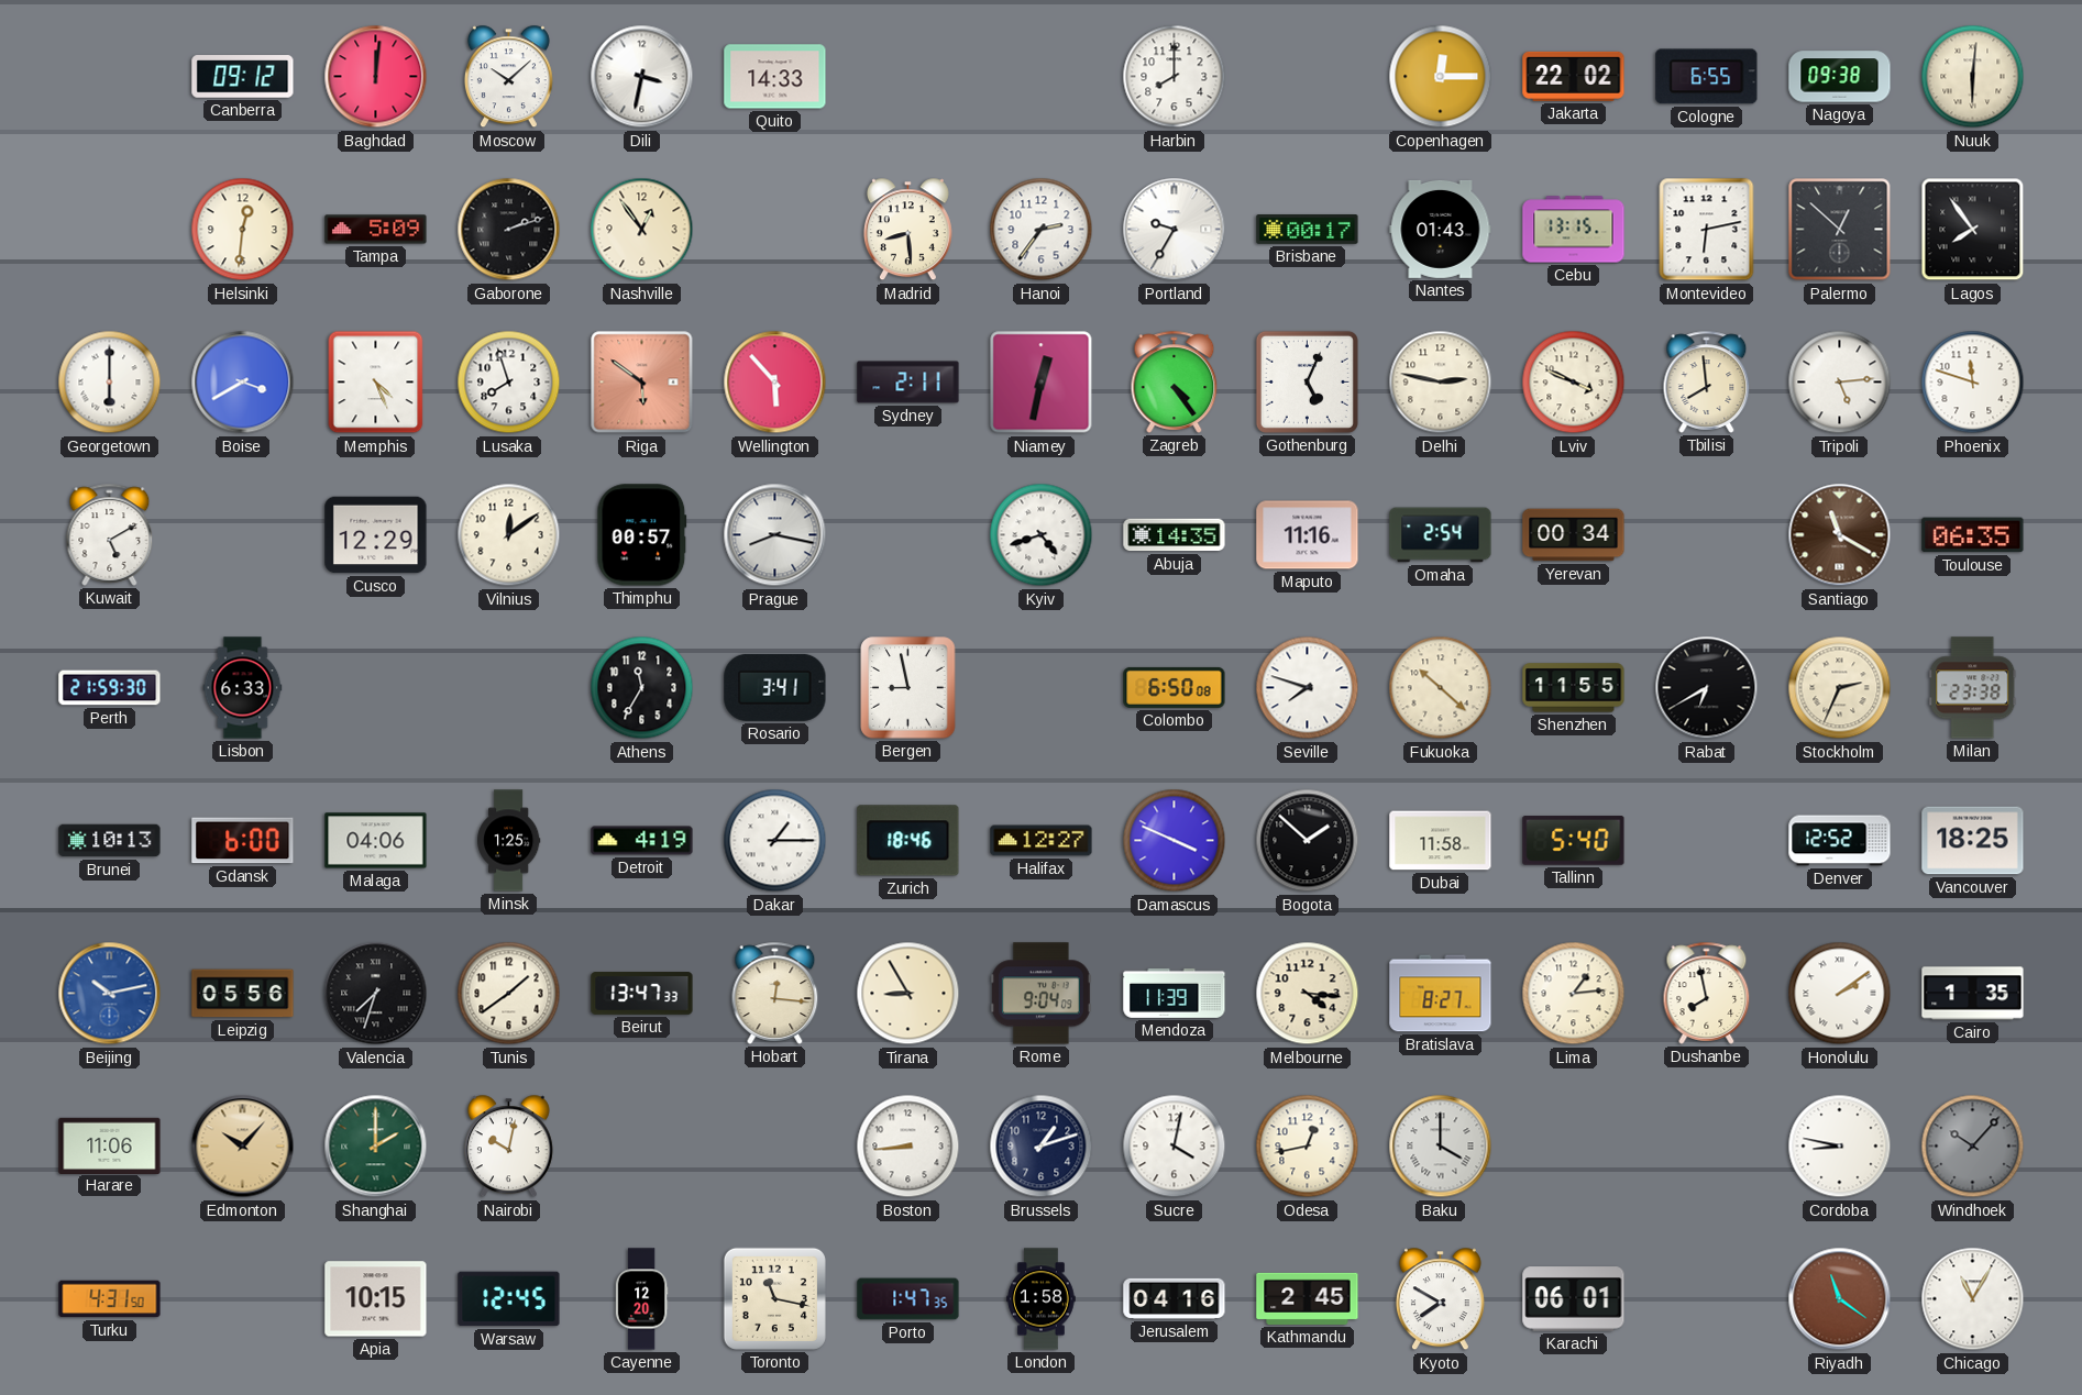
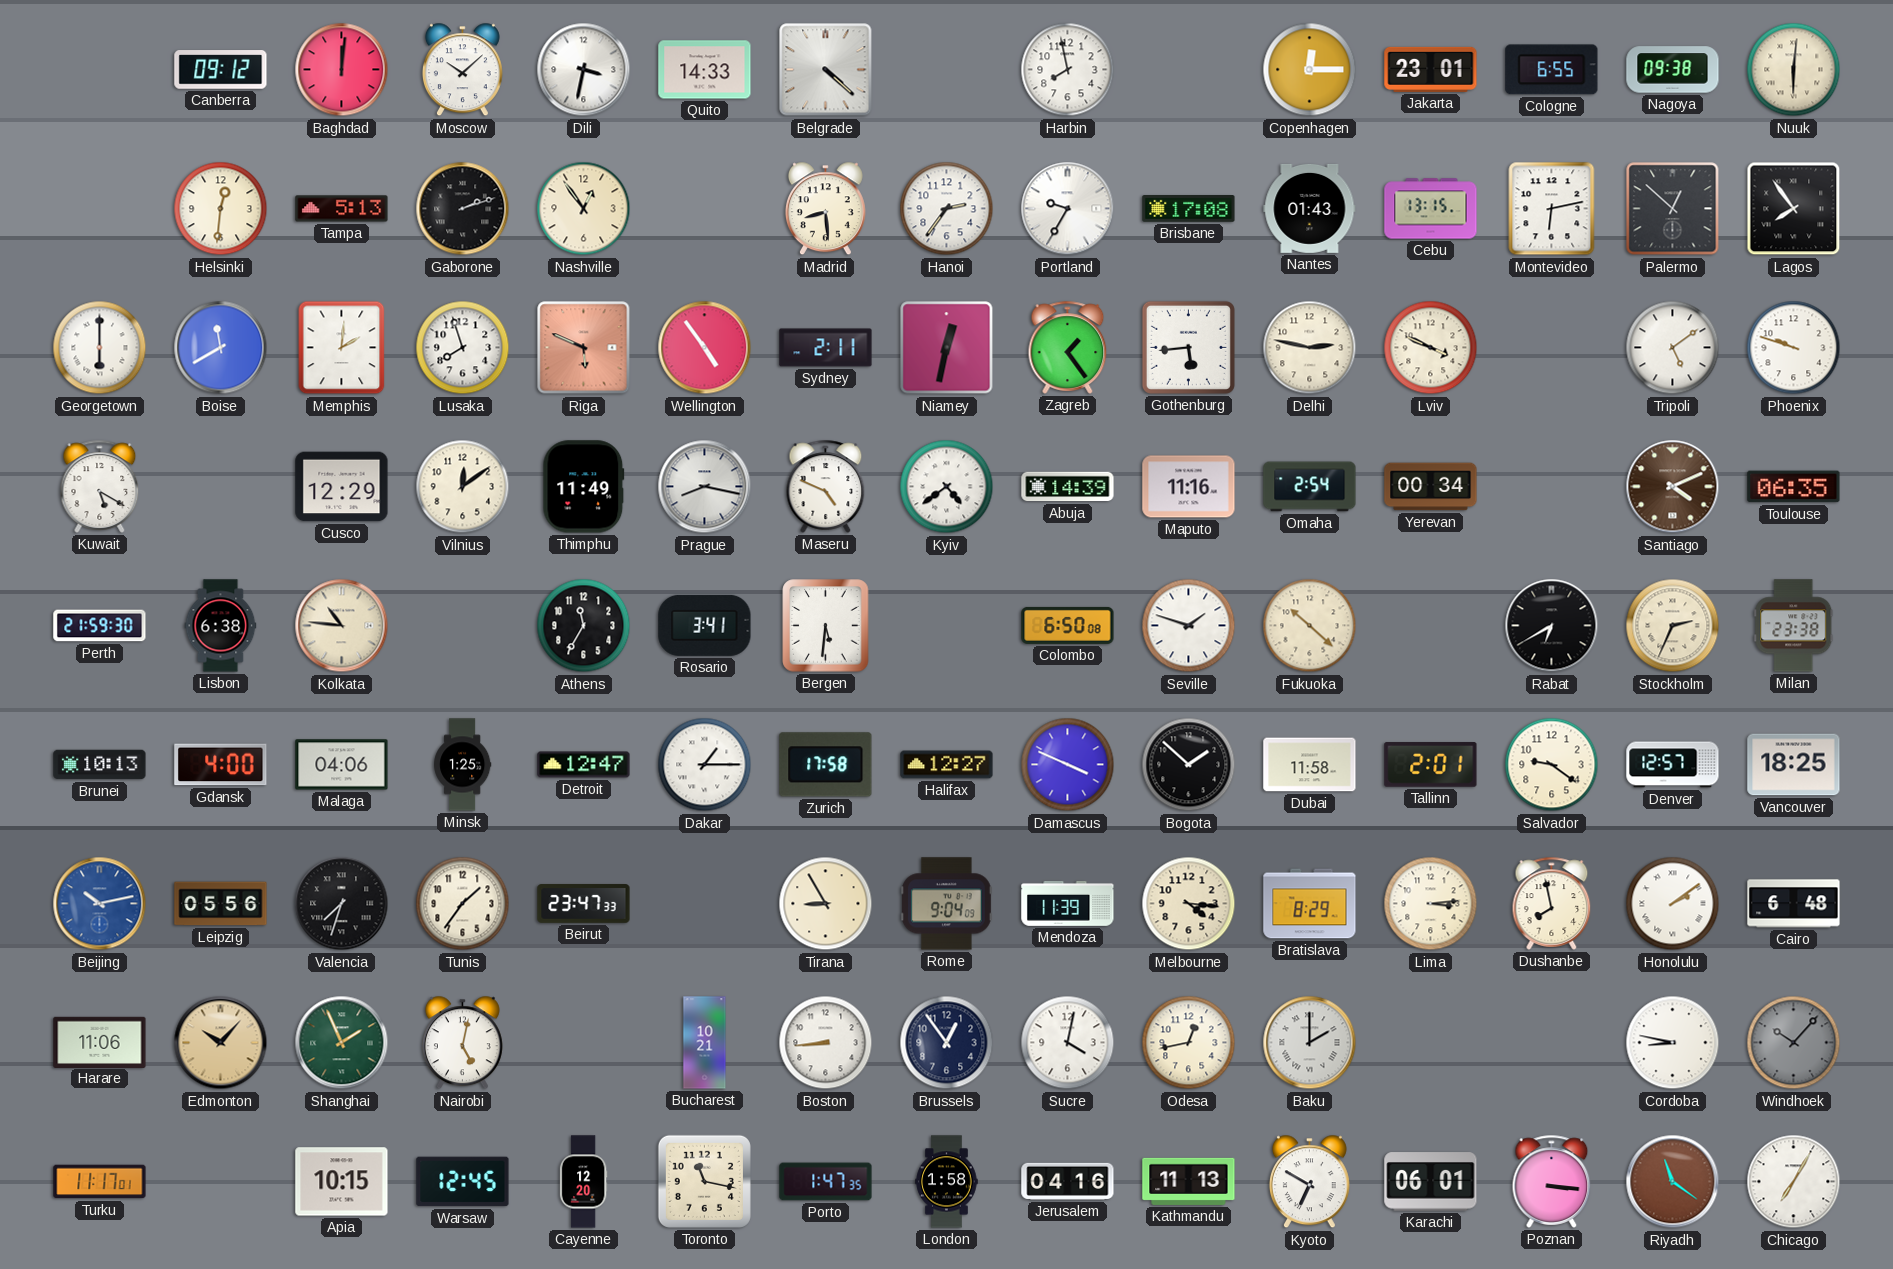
Belgrade: none -> 4:22 (826, 70)
Harbin: 8:00 -> 7:58 (1068, 70)
Jakarta: 22:02 -> 23:01 (1431, 69)
Tampa: 5:09 -> 5:13 (342, 209)
Brisbane: 00:17 -> 17:08 (1189, 209)
Boise: 3:40 -> 11:40 (221, 348)
Memphis: 4:26 -> 2:01 (342, 348)
Riga: 5:51 -> 5:49 (584, 348)
Wellington: 5:53 -> 4:54 (705, 348)
Zagreb: 4:24 -> 1:24 (1068, 347)
Gothenburg: 5:04 -> 5:44 (1188, 347)
Tbilisi: 7:59 -> none (1707, 381)
Tripoli: 5:14 -> 5:09 (1673, 348)
Phoenix: 11:48 -> 9:48 (1794, 348)
Kuwait: 5:10 -> 5:20 (100, 486)
Thimphu: 00:57 -> 11:49 (584, 487)
Maseru: none -> 4:49 (826, 486)
Kyiv: 4:42 -> 4:39 (947, 487)
Abuja: 14:35 -> 14:39 (1068, 487)
Santiago: 11:20 -> 4:11 (1673, 487)
Lisbon: 6:33 -> 6:38 (221, 626)
Kolkata: none -> 10:46 (342, 626)
Bergen: 8:58 -> 5:31 (826, 626)
Seville: 7:48 -> 1:48 (1189, 626)
Shenzhen: 11:55 -> none (1574, 688)
Gdansk: 6:00 -> 4:00 (221, 765)
Detroit: 4:19 -> 12:47 (584, 765)
Zurich: 18:46 -> 17:58 (826, 765)
Tallinn: 5:40 -> 2:01 (1431, 765)
Salvador: none -> 9:21 (1552, 765)
Denver: 12:52 -> 12:57 (1673, 765)
Tunis: 1:39 -> 1:36 (463, 904)
Beirut: 13:47 -> 23:47 (584, 904)
Hobart: 12:16 -> none (775, 993)
Bratislava: 8:27 -> 8:29 (1310, 904)
Lima: 1:14 -> 3:14 (1431, 904)
Cairo: 1:35 -> 6:48 (1794, 904)
Shanghai: 2:00 -> 1:56 (342, 1043)
Nairobi: 10:02 -> 5:02 (462, 1043)
Bucharest: none -> 10:21 (705, 1043)
Brussels: 1:12 -> 12:54 (947, 1043)
Baku: 4:00 -> 2:00 (1310, 1043)
Turku: 4:31 -> 11:17 (100, 1182)
Kathmandu: 2:45 -> 11:13 (1189, 1181)
Kyoto: 7:50 -> 6:50 (1309, 1182)
Poznan: none -> 3:16 (1552, 1181)
Chicago: 11:05 -> 7:05 (1794, 1182)
